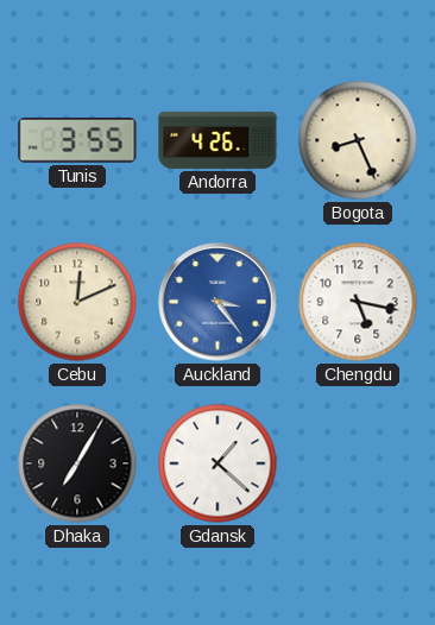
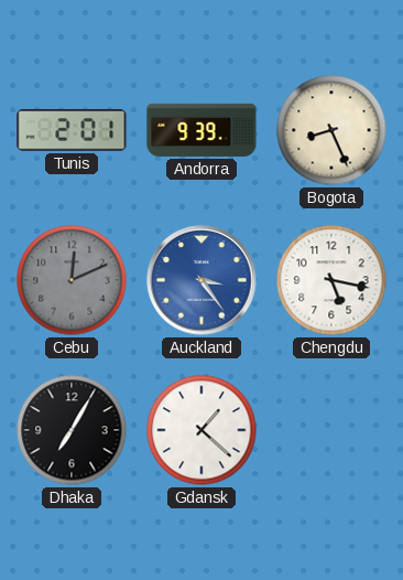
Tunis: 3:55 -> 2:01 (72, 130)
Andorra: 4:26 -> 9:39 (201, 130)
Cebu dial: cream -> grey (72, 280)
